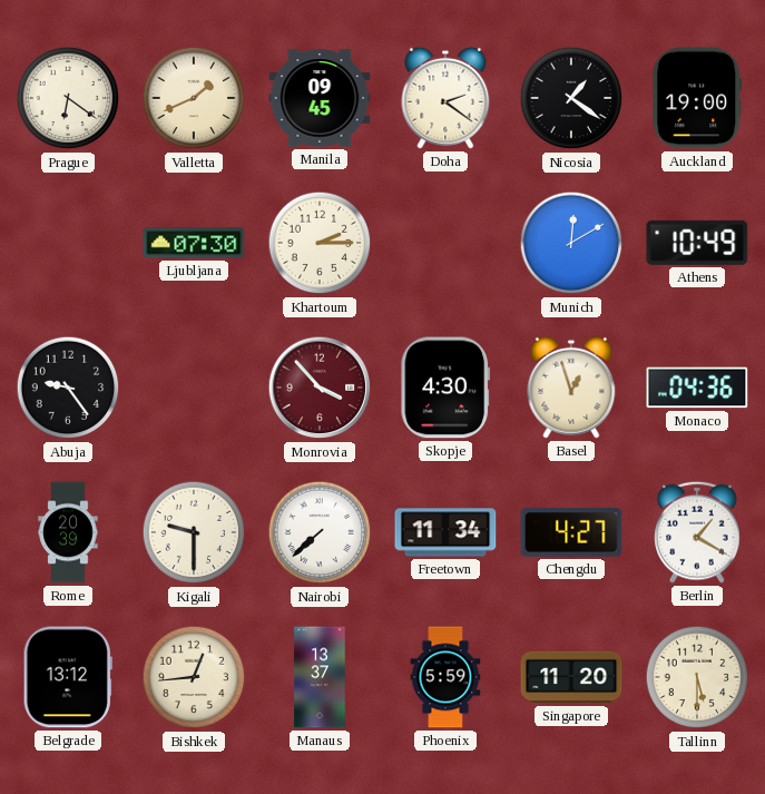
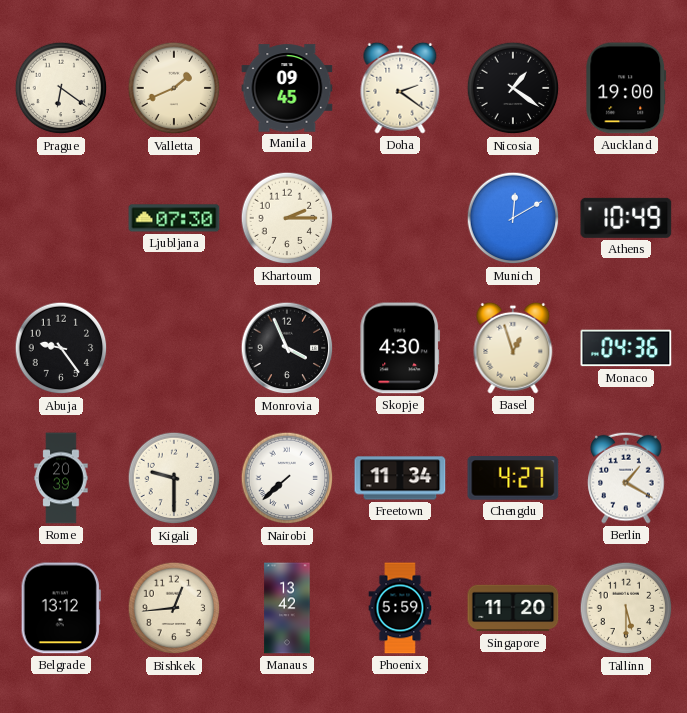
Monrovia: 3:53 -> 3:56 (287, 348)
Monrovia dial: burgundy -> black (287, 348)
Manaus: 13:37 -> 13:42 (287, 608)
